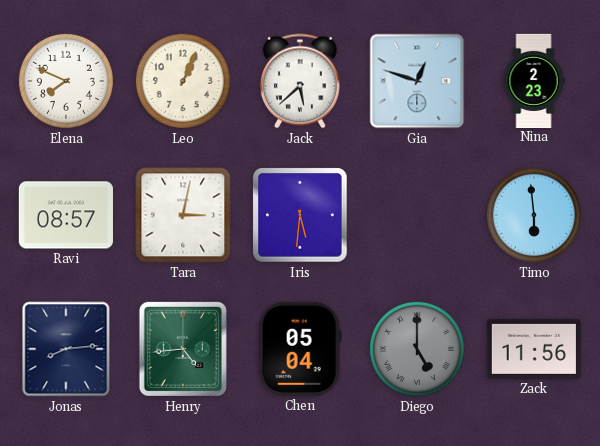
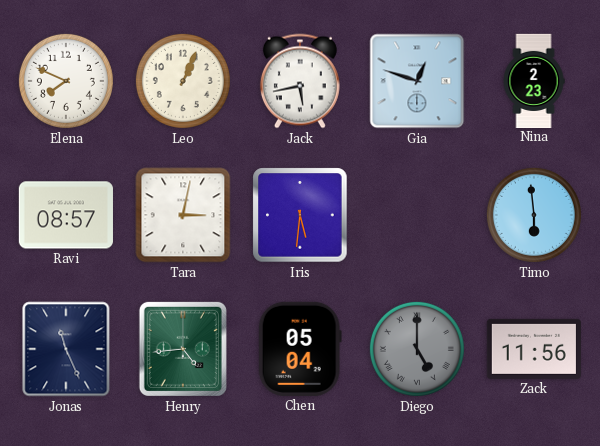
Jack: 5:38 -> 5:43 (300, 81)
Jonas: 8:14 -> 11:26 (66, 349)
